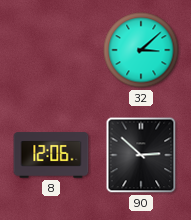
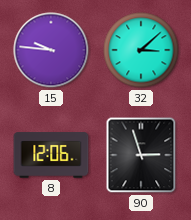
15: none -> 9:46 (51, 50)
90: 2:52 -> 2:57 (141, 155)
